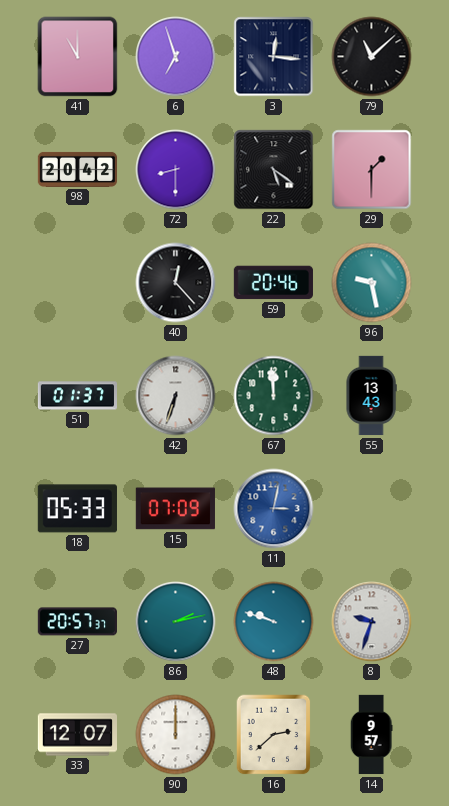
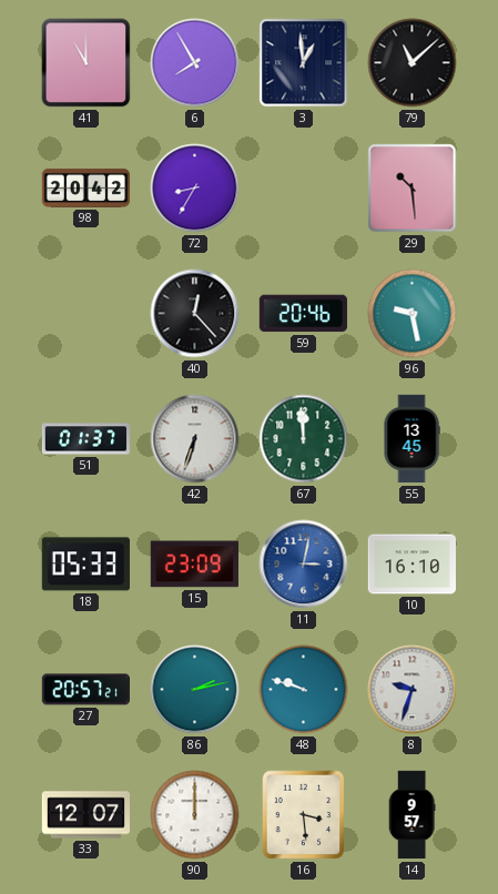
6: 6:57 -> 7:55 (195, 63)
3: 12:16 -> 12:59 (304, 63)
72: 8:30 -> 8:35 (195, 189)
22: 5:21 -> none (274, 170)
29: 1:30 -> 10:29 (413, 189)
55: 13:43 -> 13:45 (411, 439)
15: 07:09 -> 23:09 (194, 565)
10: none -> 16:10 (411, 565)
27: 20:57:37 -> 20:57:21 (85, 690)
16: 2:38 -> 3:29 (304, 815)
